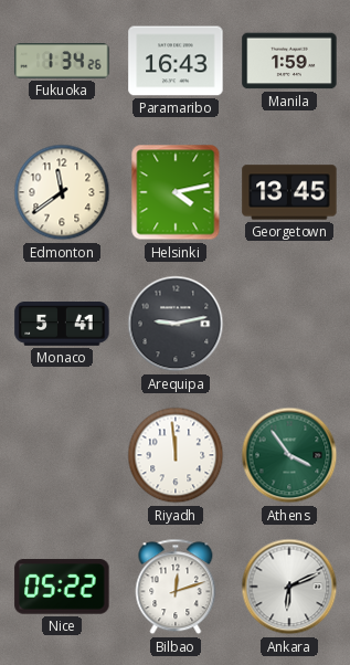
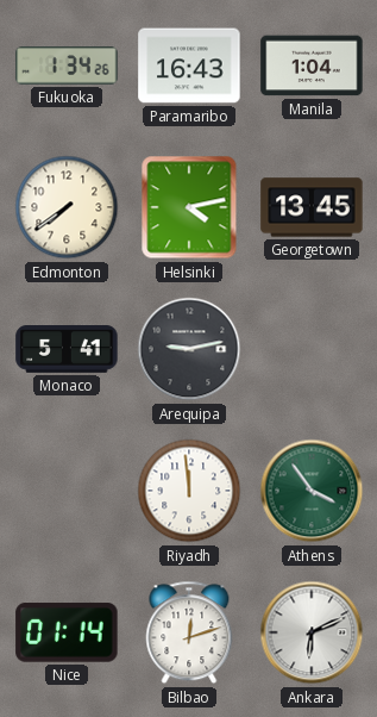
Manila: 1:59 -> 1:04 (312, 66)
Edmonton: 11:39 -> 7:39 (67, 207)
Nice: 05:22 -> 01:14 (67, 632)
